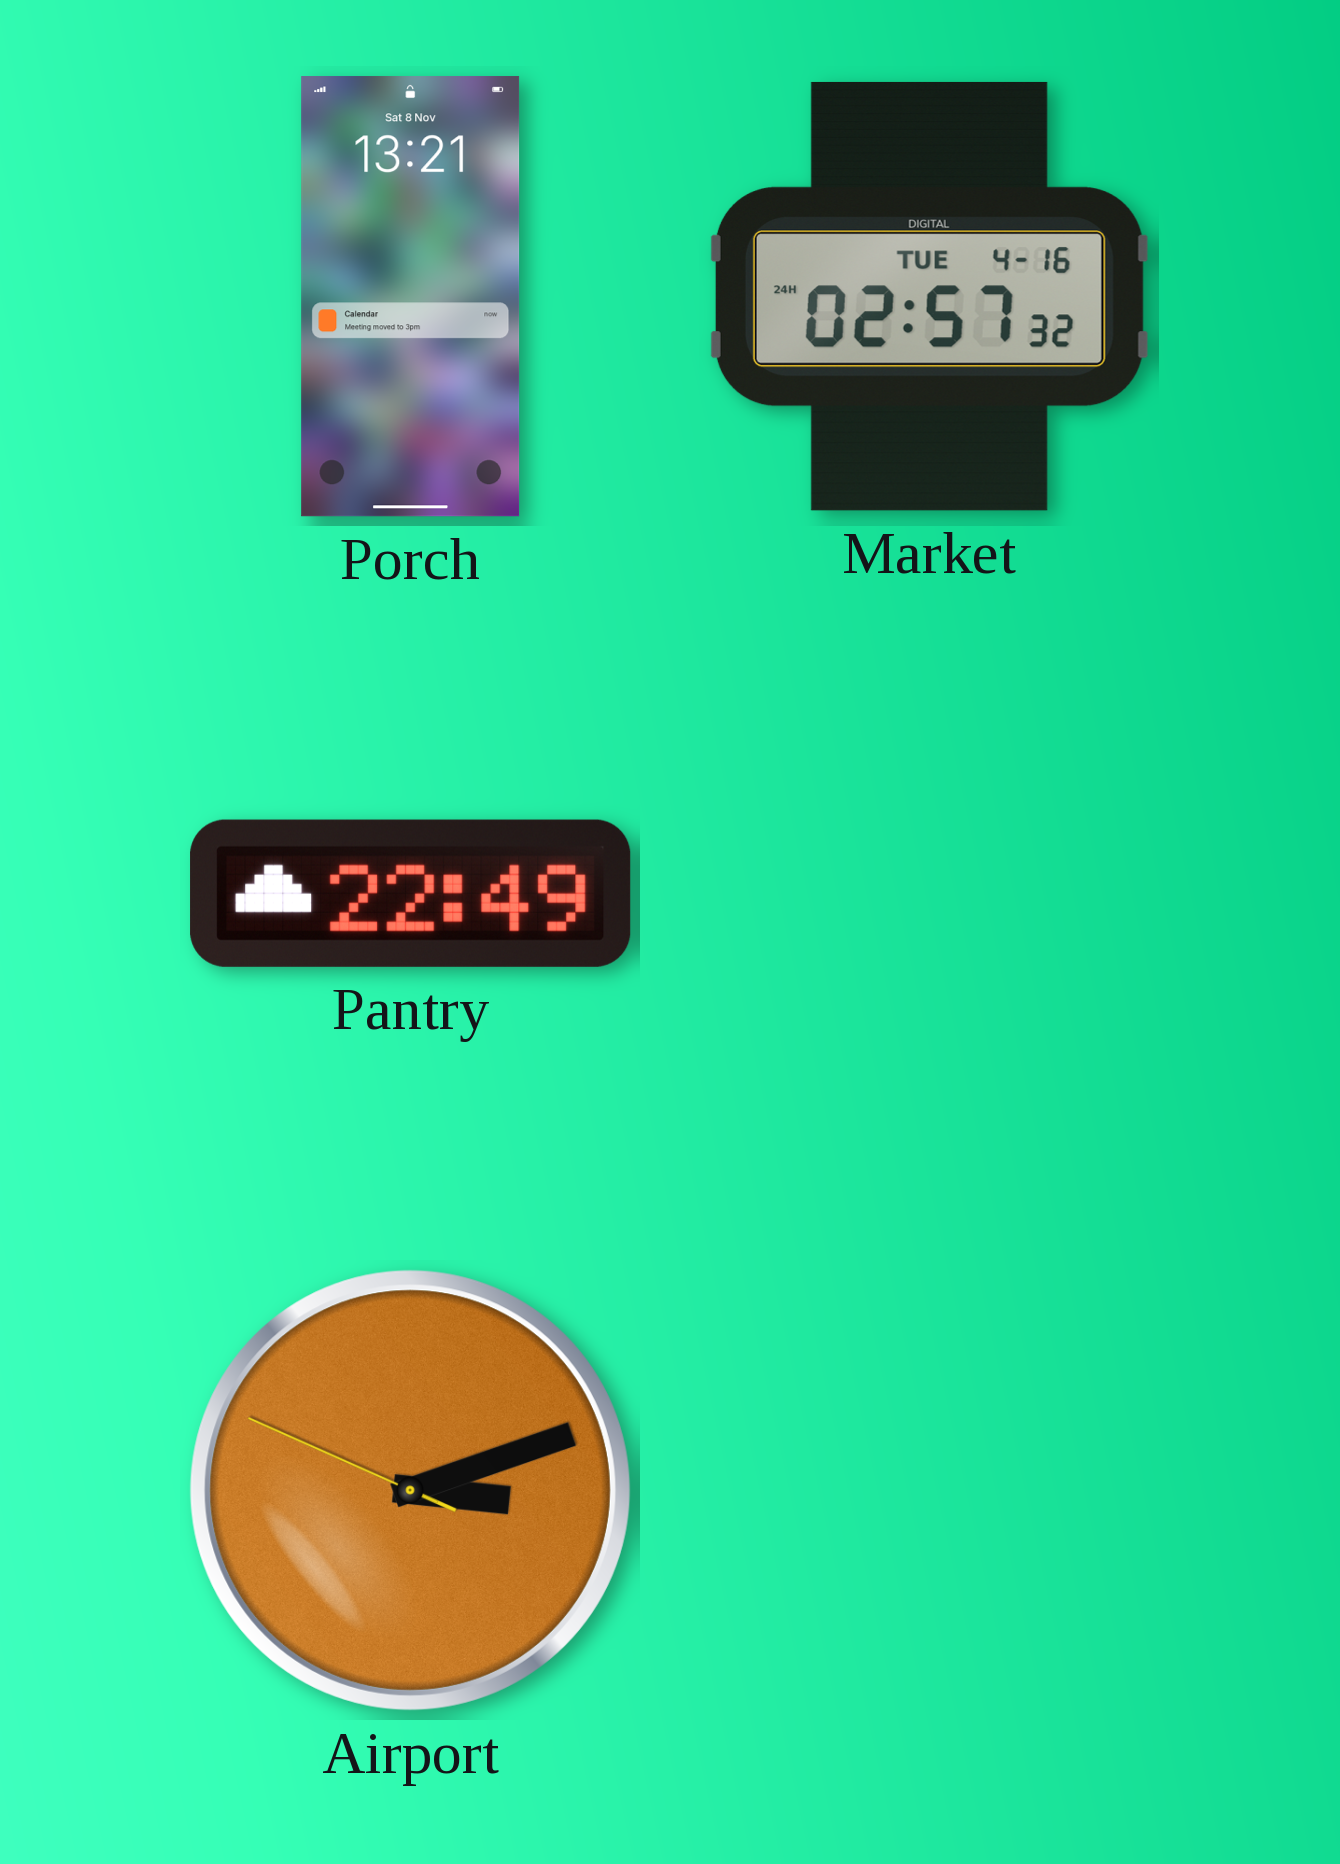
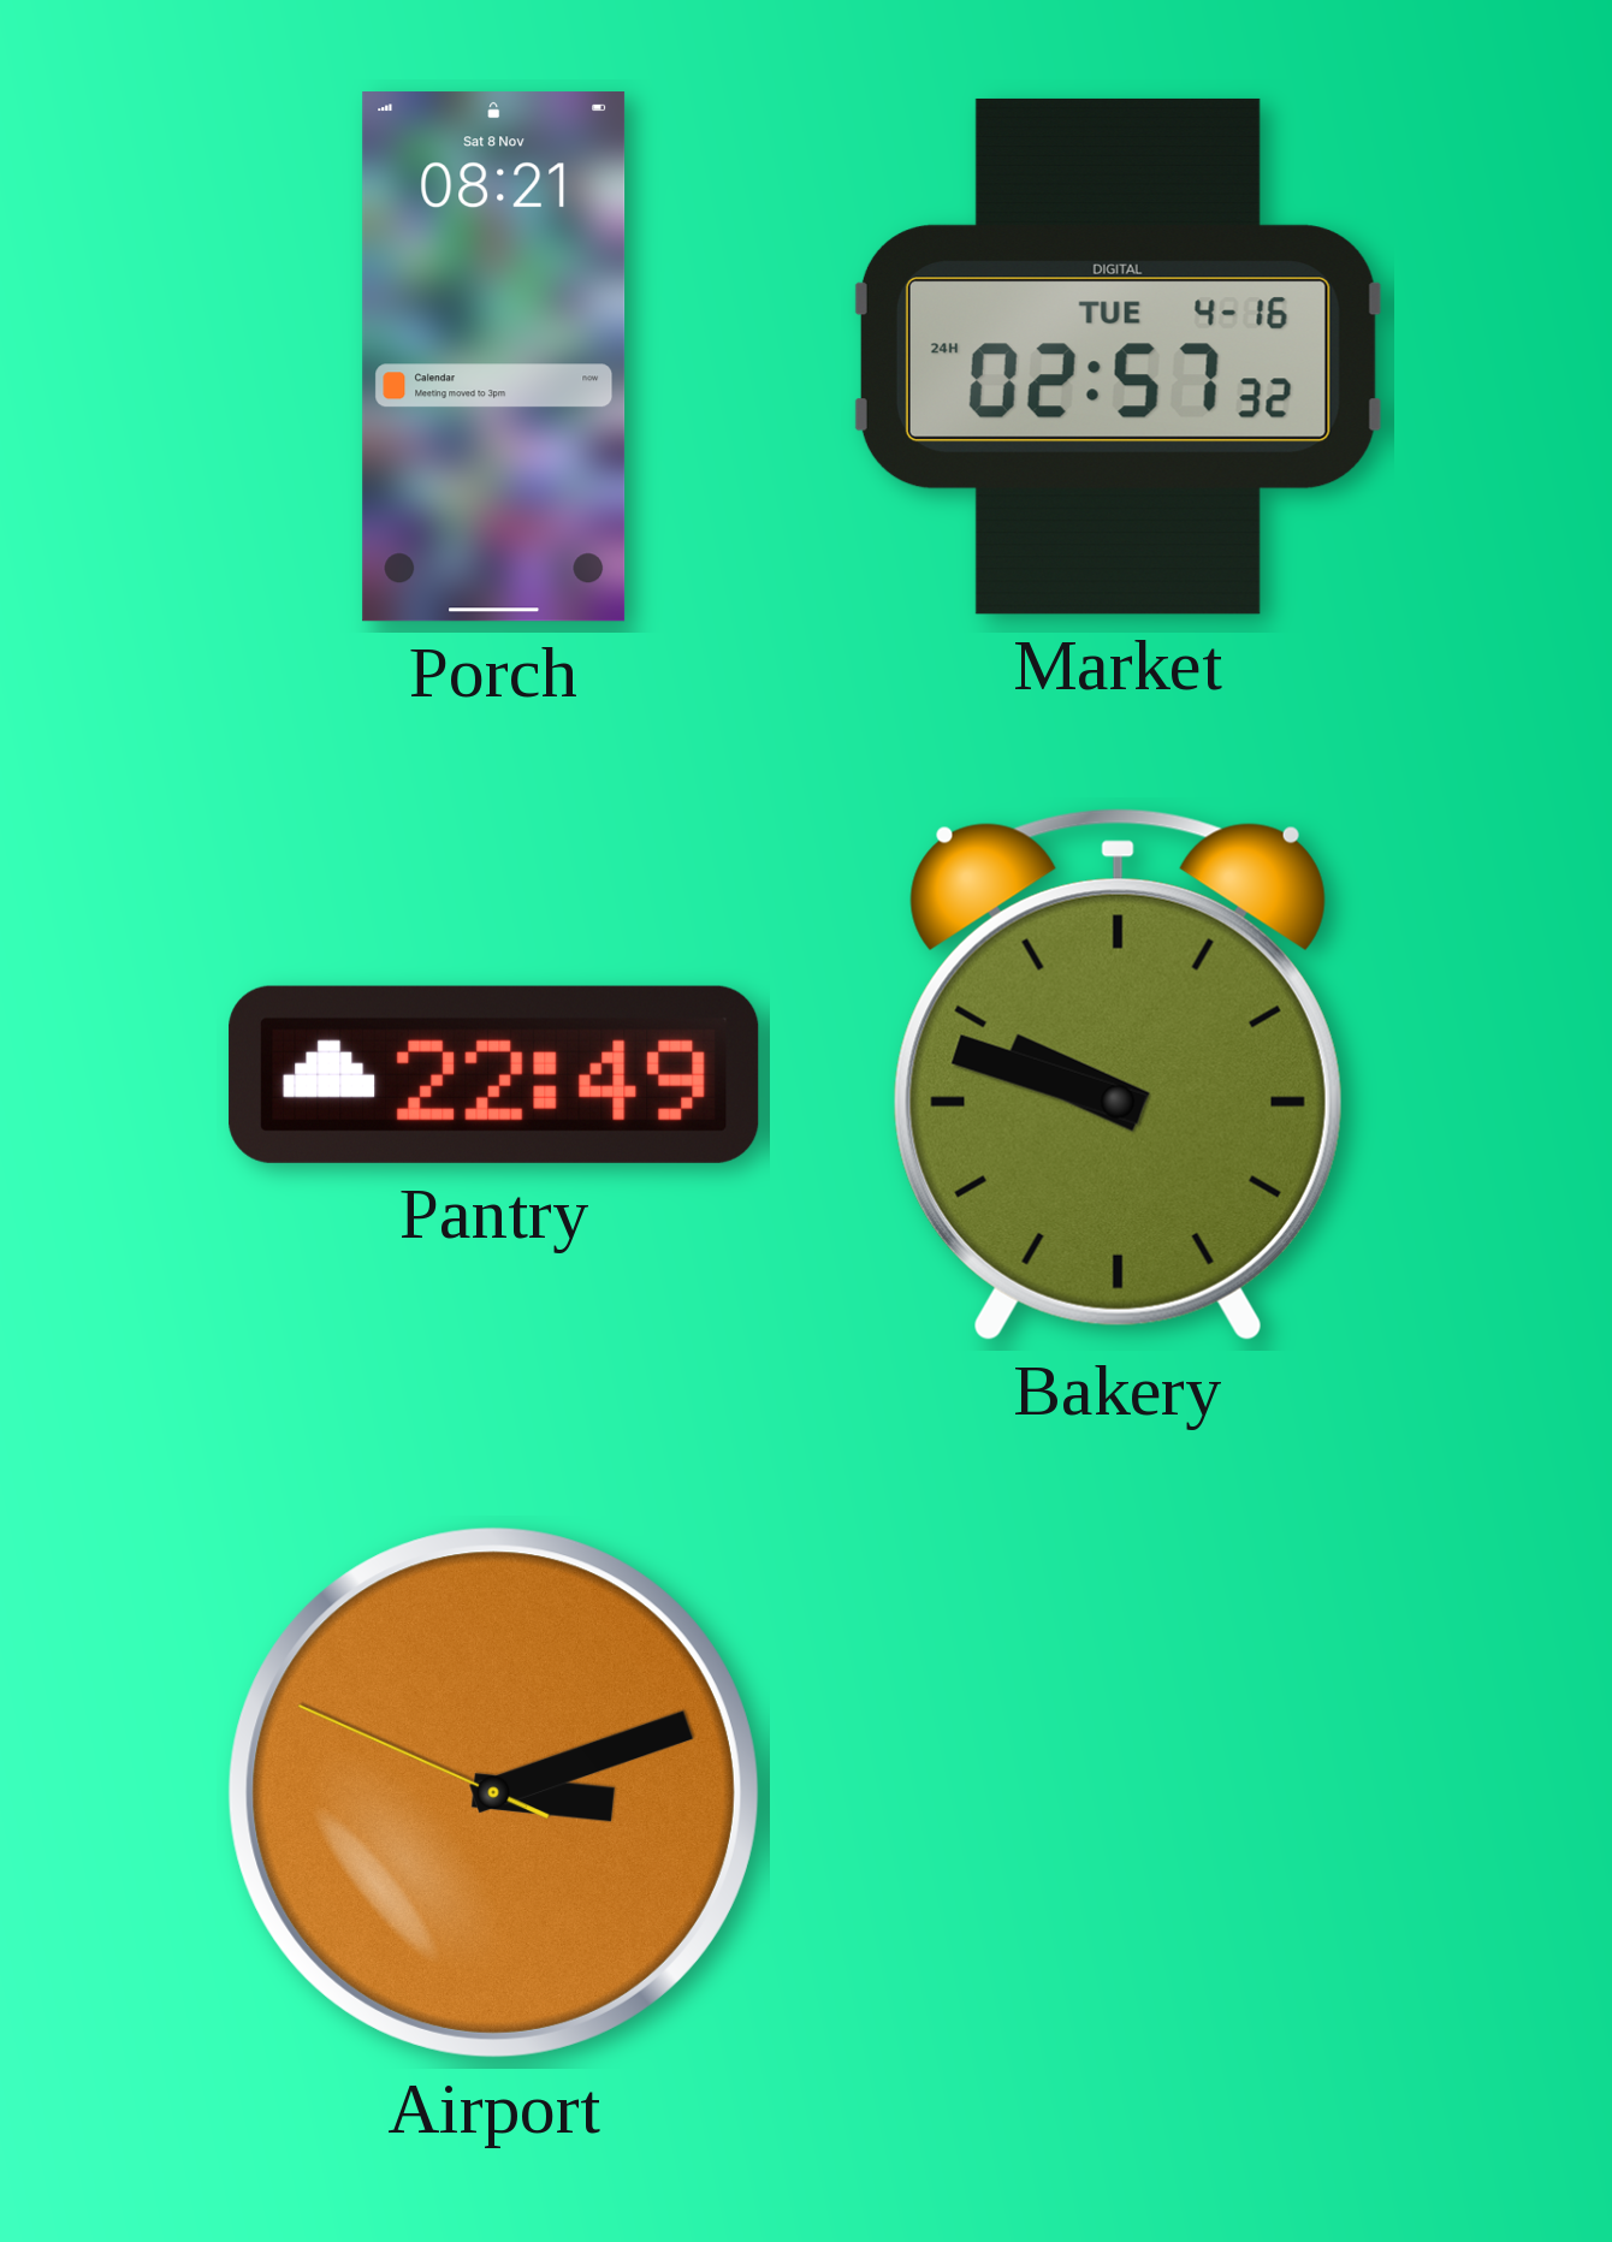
Porch: 13:21 -> 08:21 (494, 357)
Bakery: none -> 9:48 (1118, 1074)
